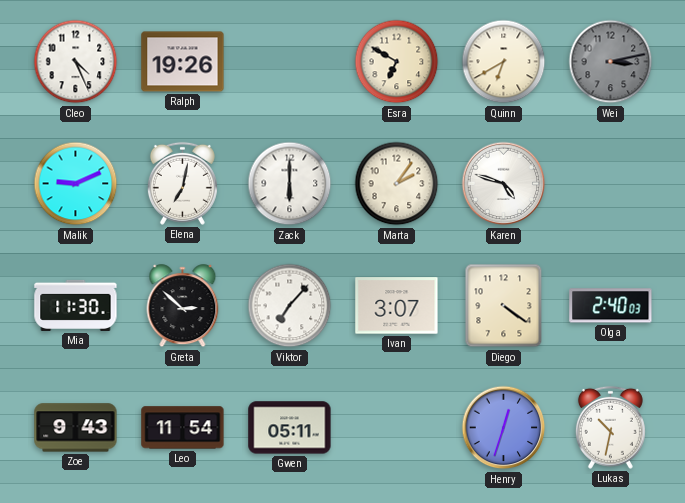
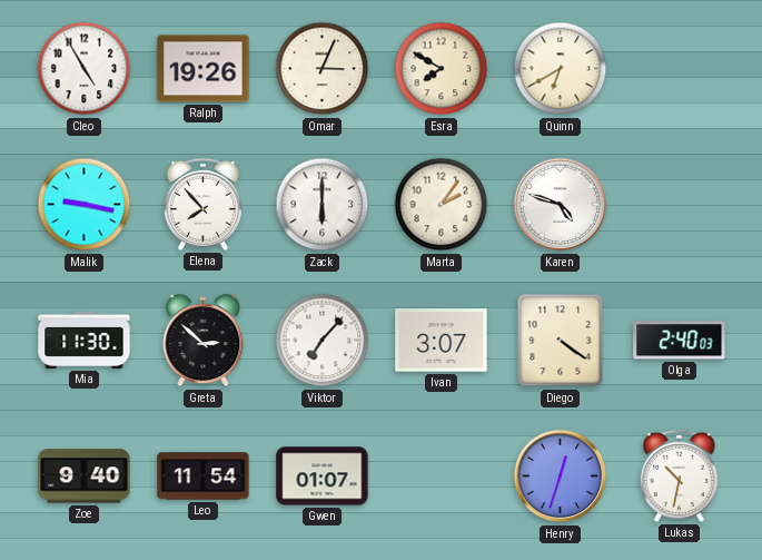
Cleo: 4:26 -> 4:55 (85, 69)
Omar: none -> 3:04 (323, 69)
Esra: 6:50 -> 7:50 (442, 69)
Wei: 3:13 -> none (611, 62)
Malik: 9:11 -> 9:17 (85, 205)
Elena: 7:02 -> 7:53 (202, 204)
Zoe: 9:43 -> 9:40 (85, 477)
Gwen: 05:11 -> 01:07 (323, 477)
